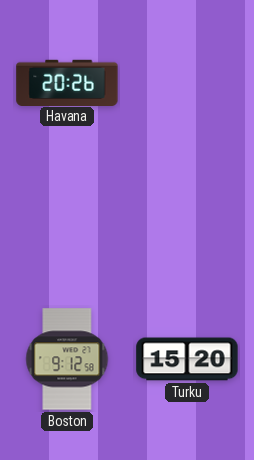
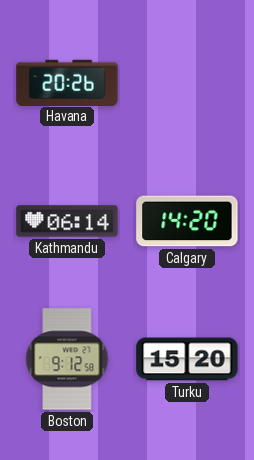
Kathmandu: none -> 06:14 (67, 221)
Calgary: none -> 14:20 (187, 221)
